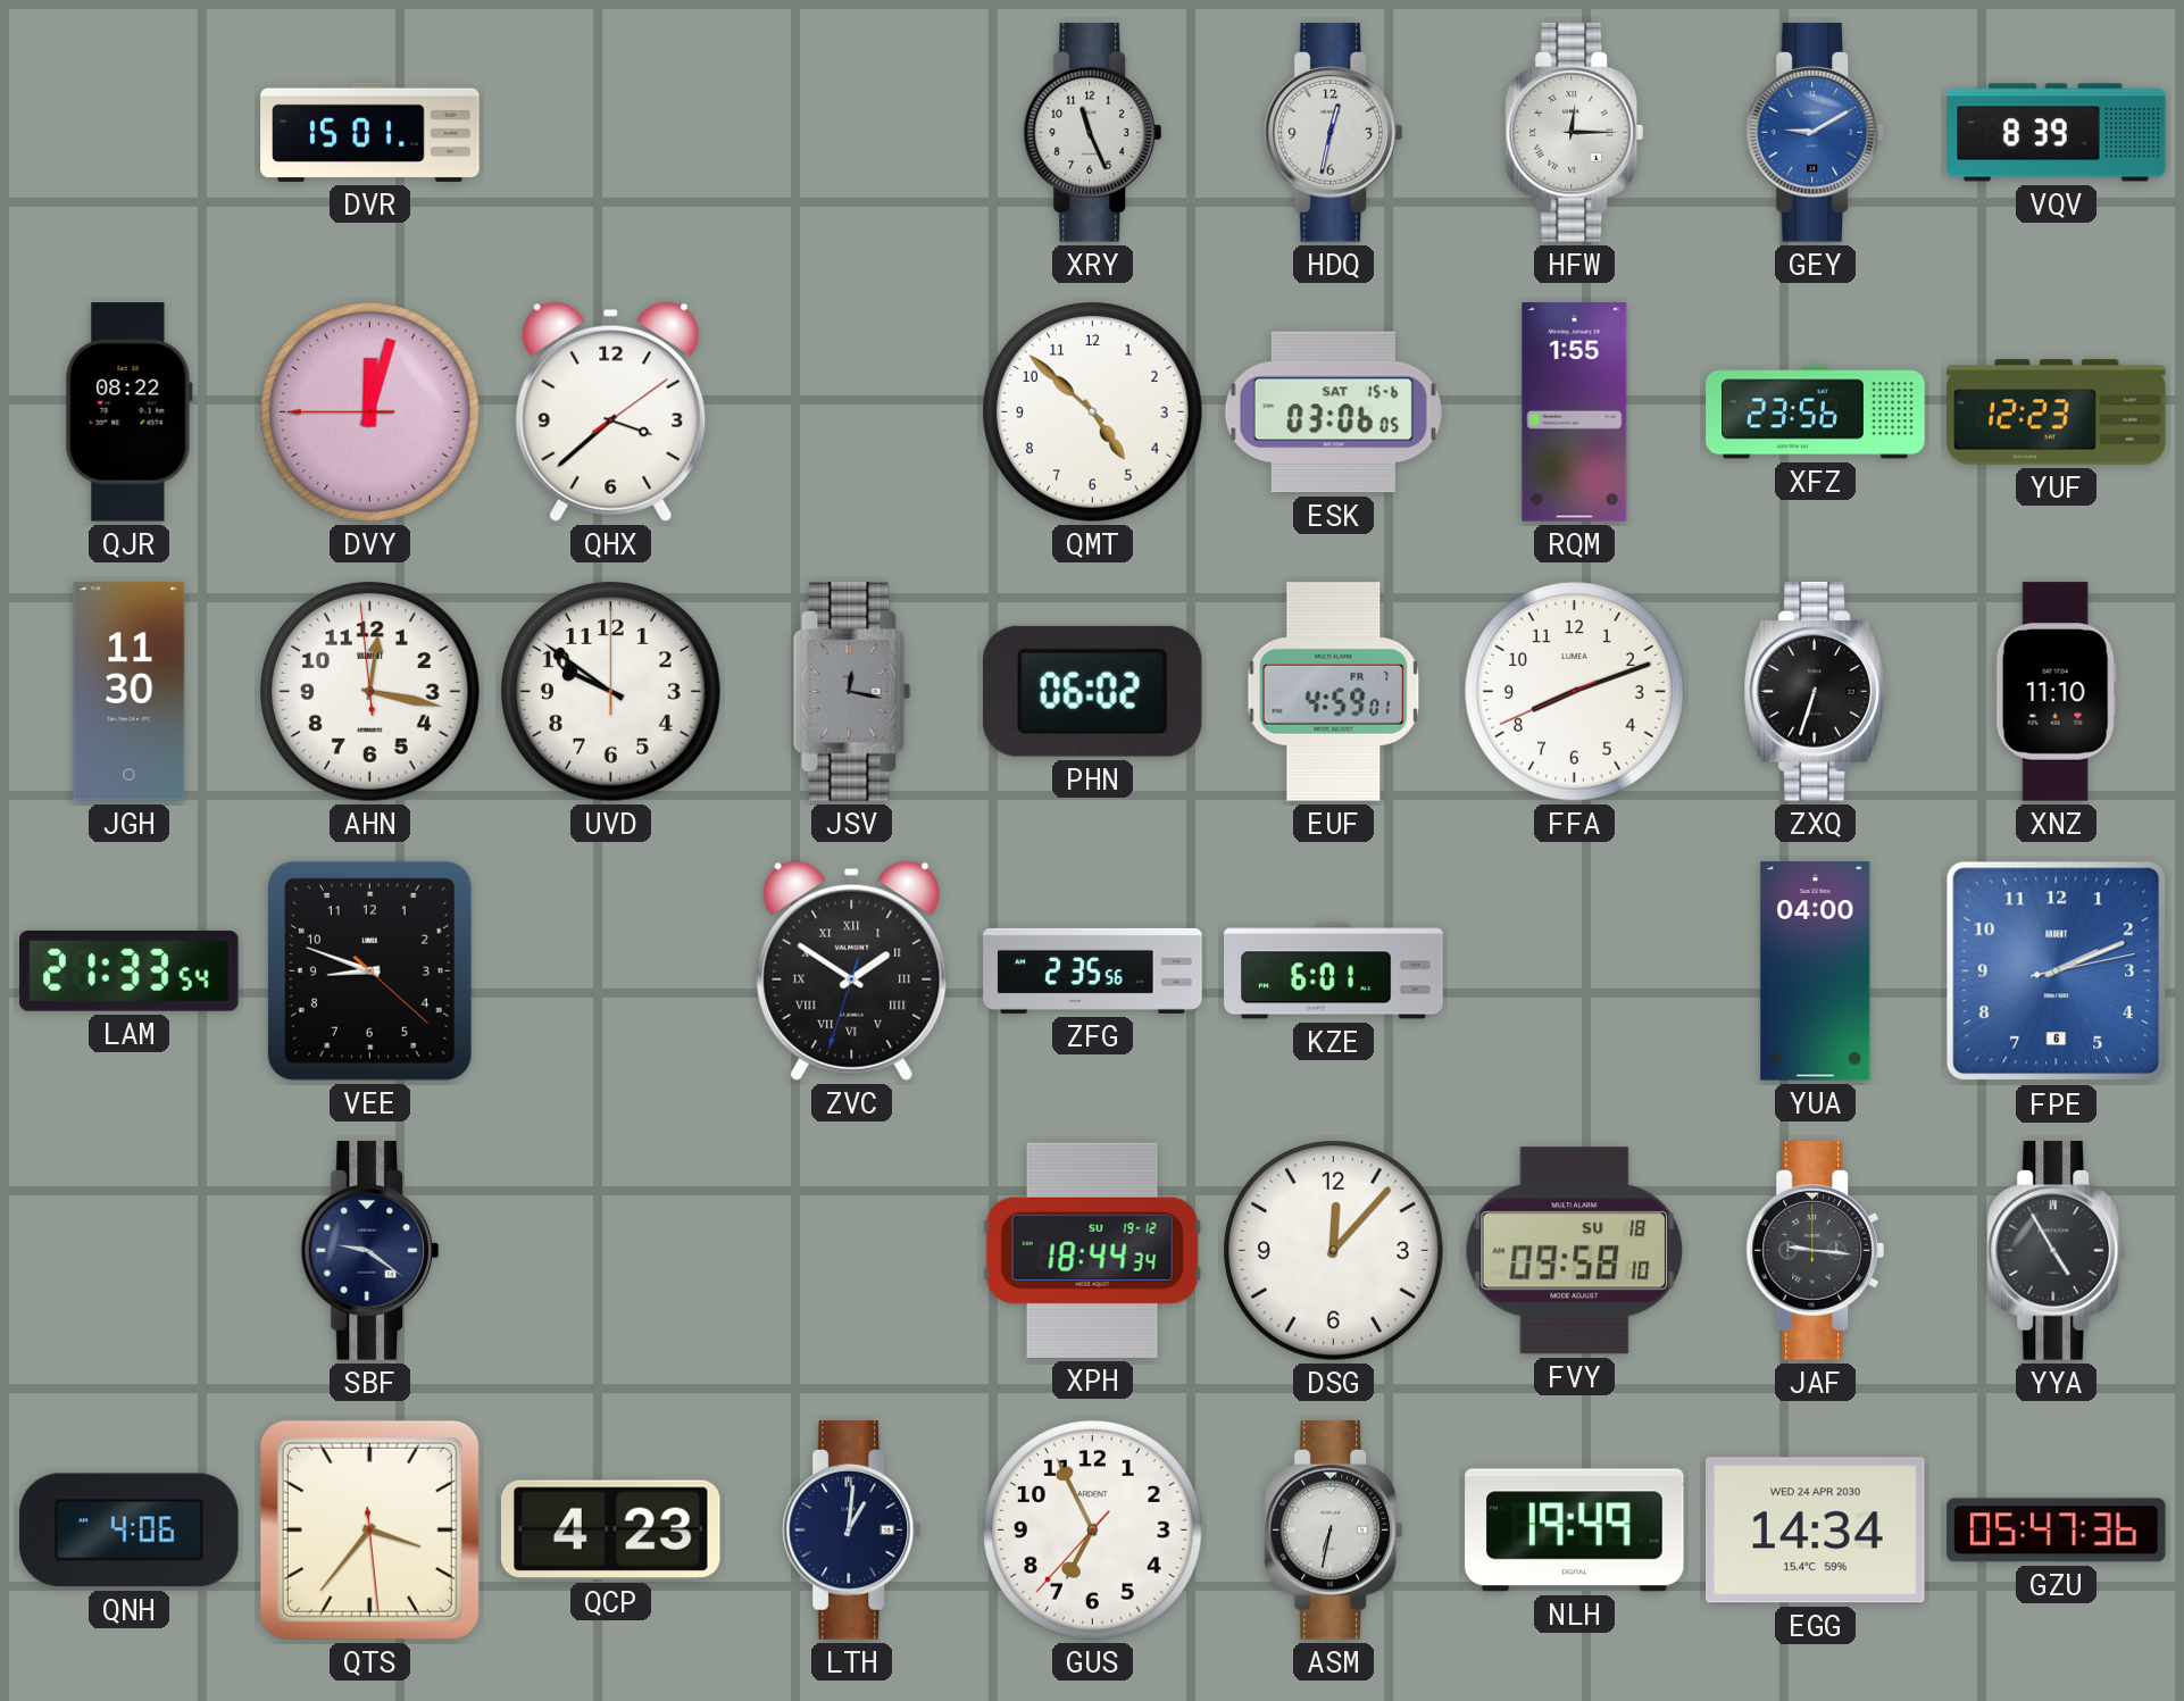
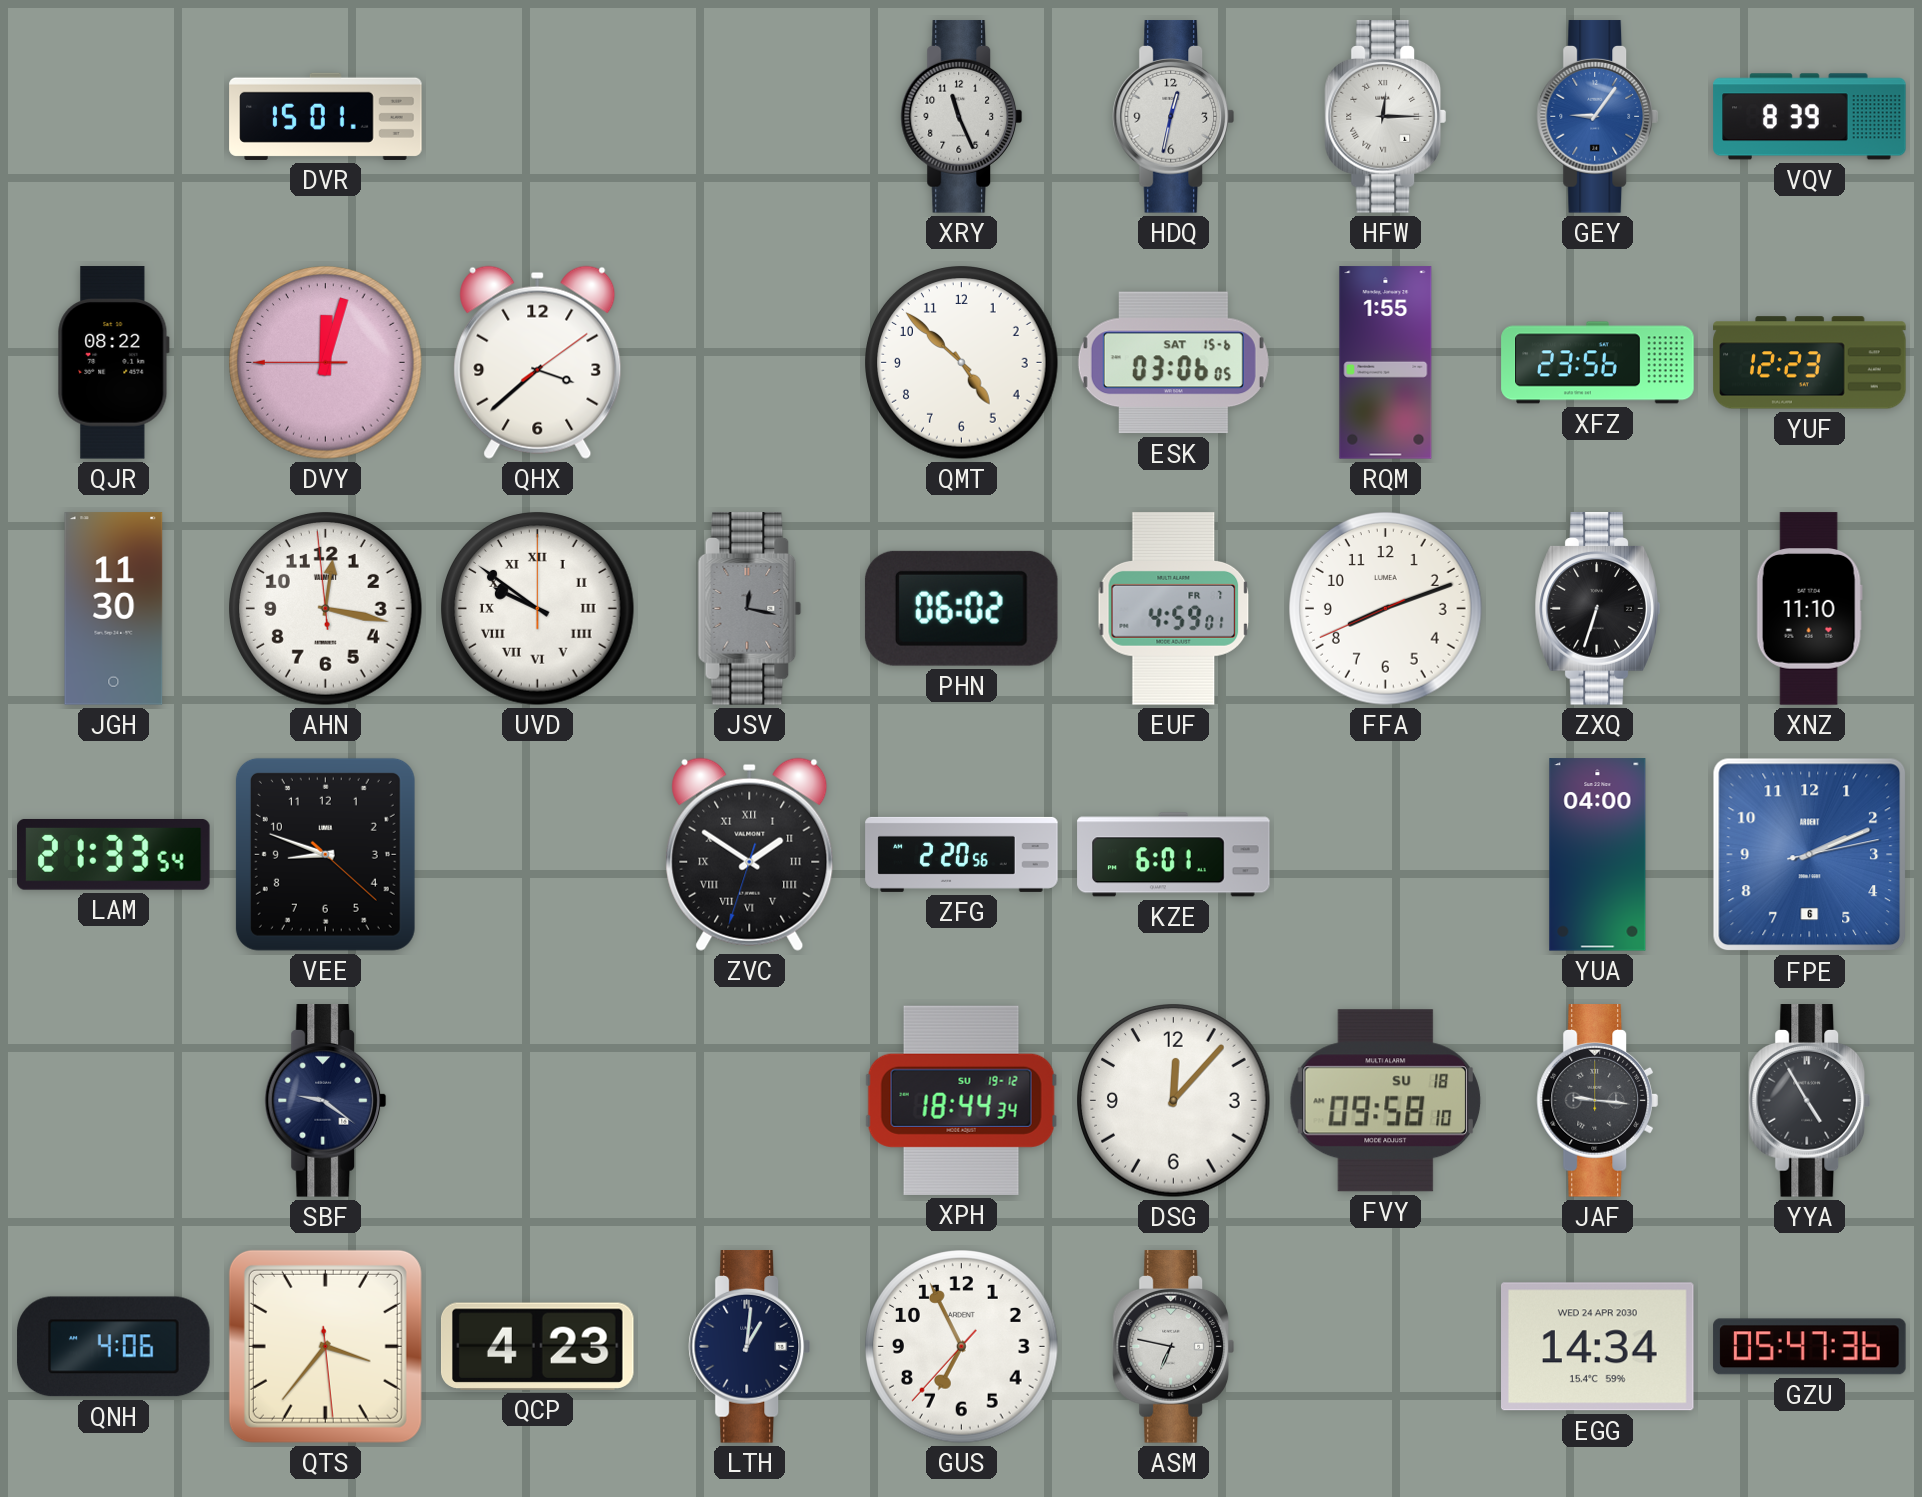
GEY: 9:10 -> 9:06 (1598, 117)
UVD numerals: Arabic -> Roman (538, 609)
ZFG: 2:35 -> 2:20 (962, 854)
ASM: 6:32 -> 6:47 (1174, 1347)
NLH: 19:49 -> none (1575, 1531)
